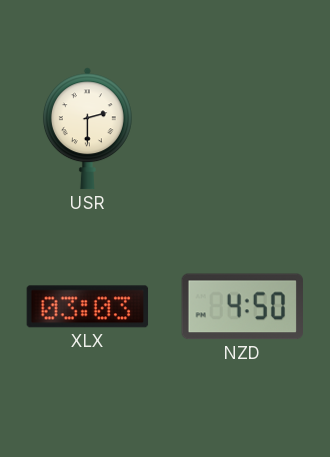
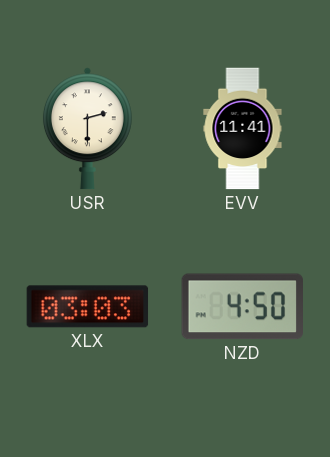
EVV: none -> 11:41 (243, 129)
